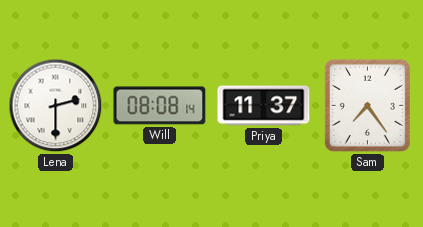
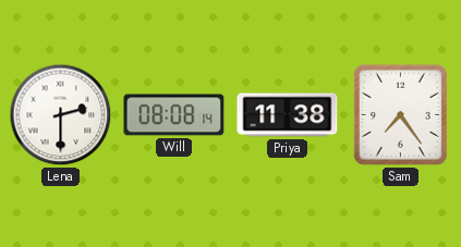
Priya: 11:37 -> 11:38 (288, 115)
